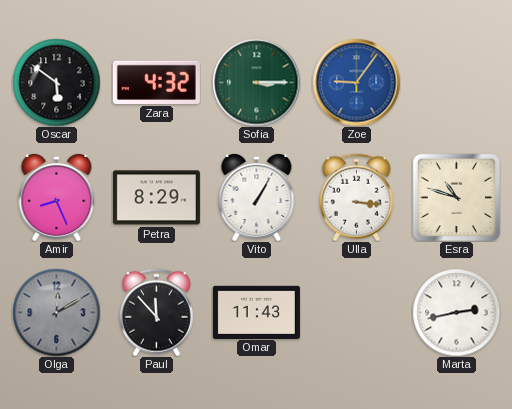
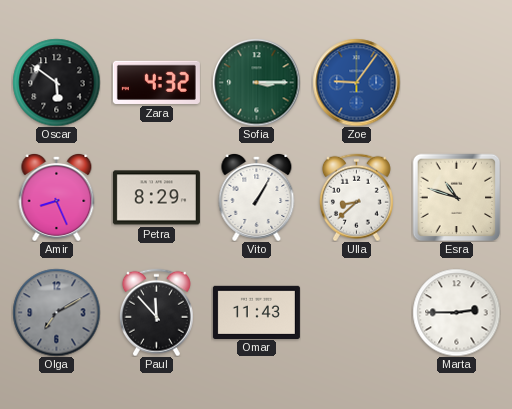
Ulla: 3:16 -> 8:38 (356, 197)
Olga: 12:10 -> 7:10 (56, 312)
Marta: 2:43 -> 2:45 (456, 312)
